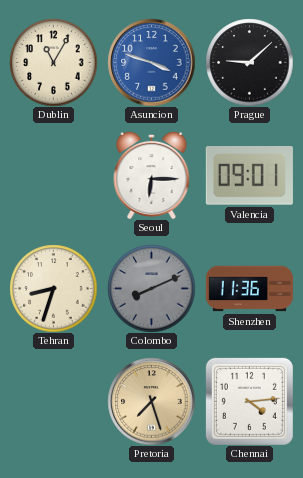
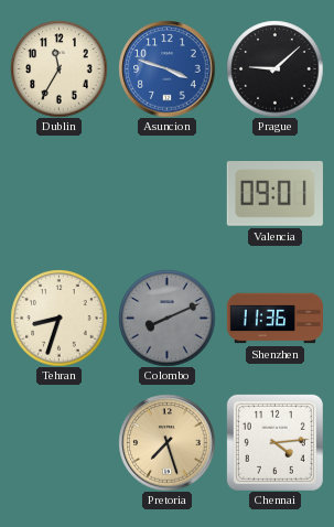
Dublin: 11:05 -> 11:35 (58, 68)
Seoul: 6:15 -> none (152, 175)
